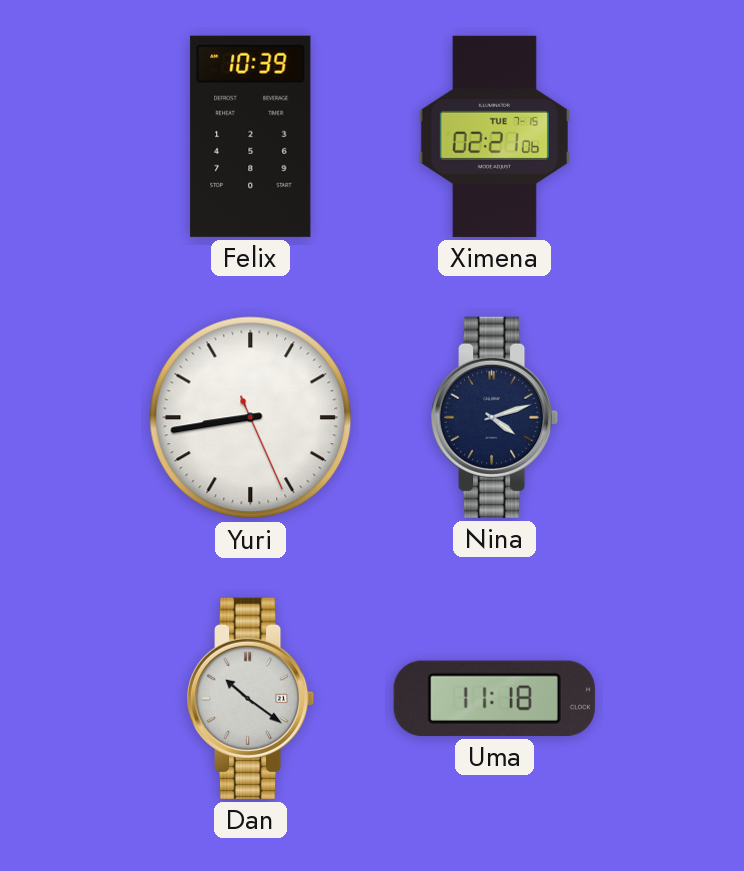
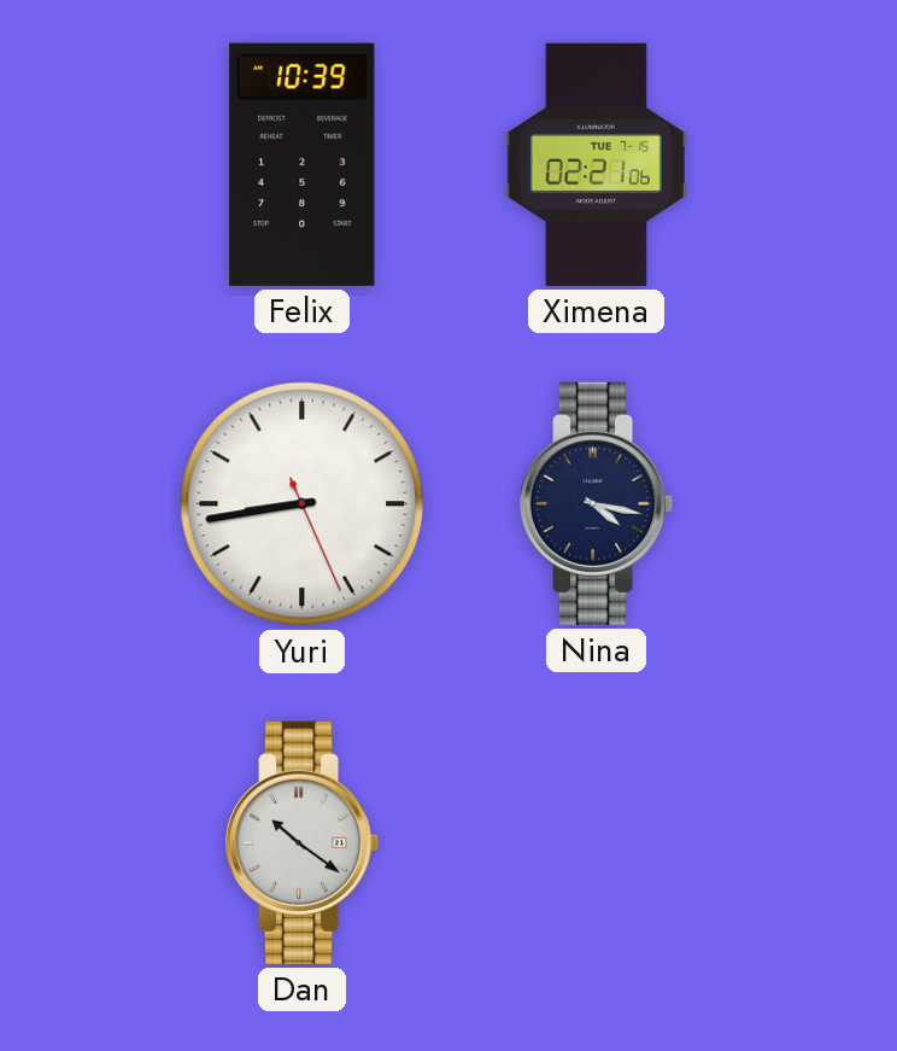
Nina: 4:12 -> 4:17 (598, 503)
Uma: 11:18 -> none (494, 698)
